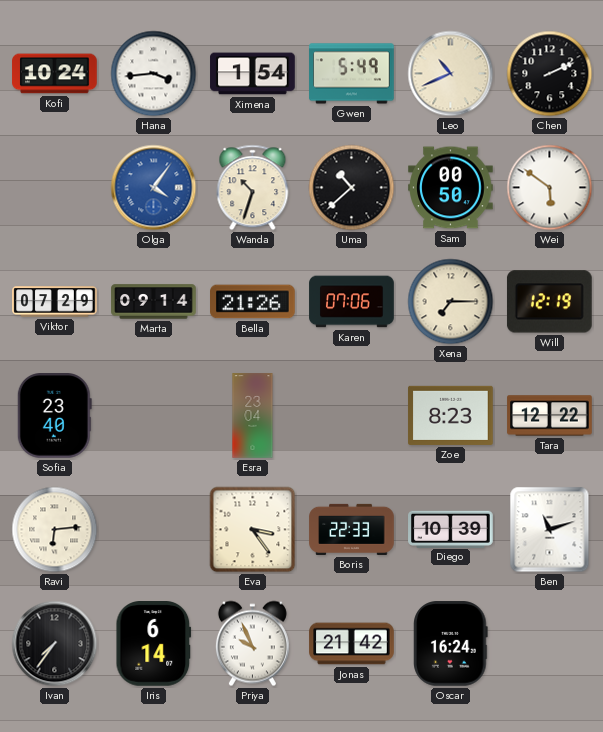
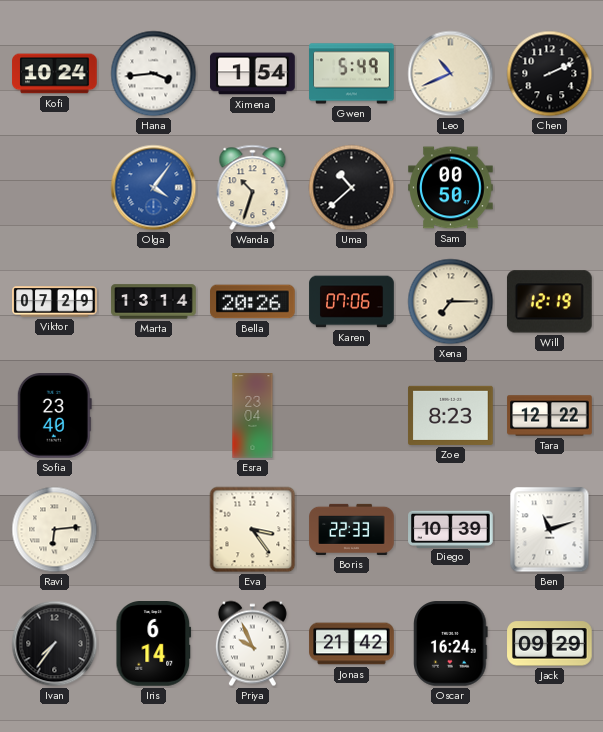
Wei: 5:51 -> none (550, 188)
Marta: 09:14 -> 13:14 (154, 302)
Bella: 21:26 -> 20:26 (253, 302)
Jack: none -> 09:29 (550, 644)
